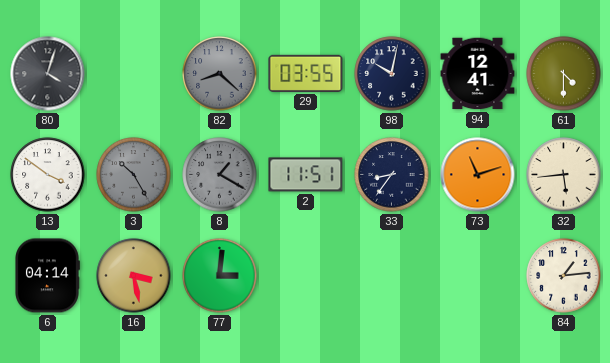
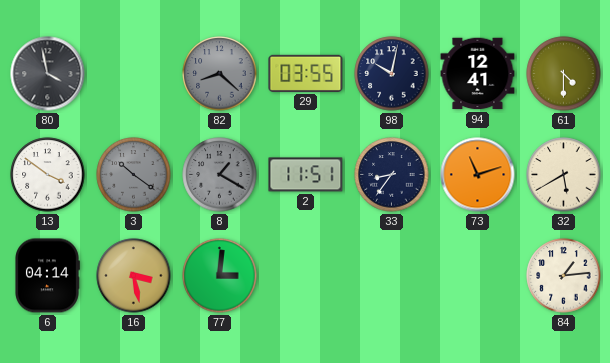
80: 4:03 -> 3:58 (48, 74)
3: 10:25 -> 10:21 (134, 175)
32: 5:44 -> 5:40 (564, 175)
